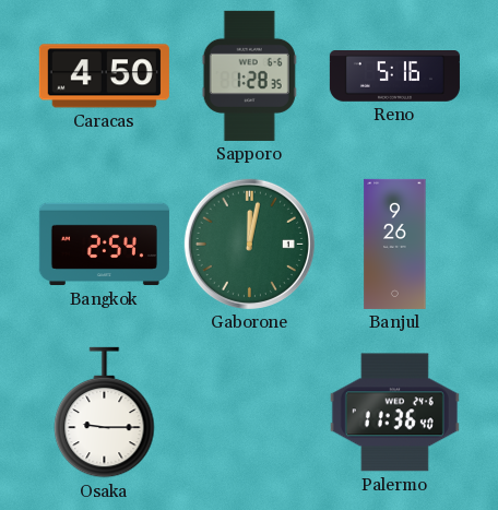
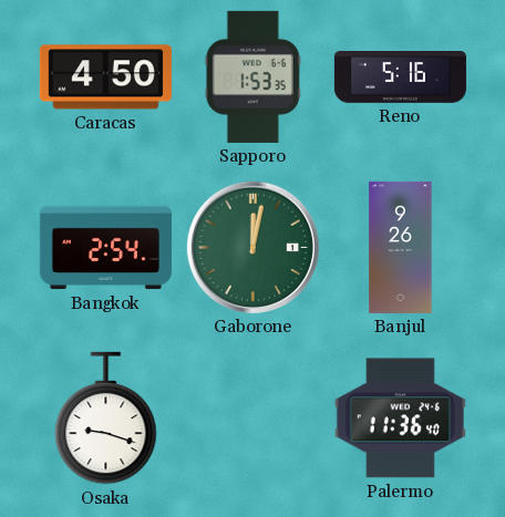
Sapporo: 1:28 -> 1:53 (252, 76)
Osaka: 9:15 -> 9:18 (106, 418)
